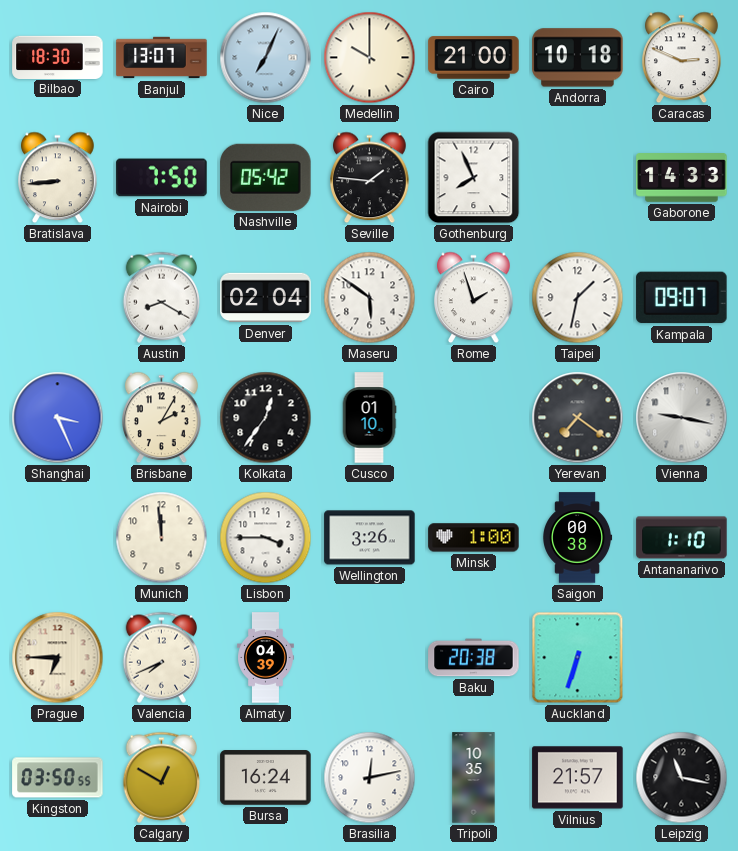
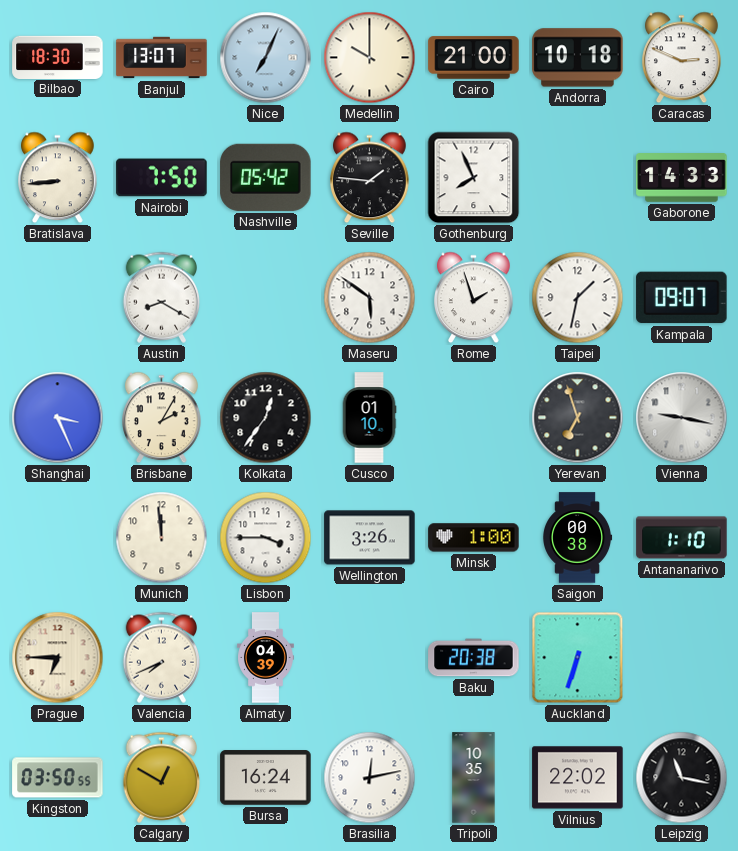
Denver: 02:04 -> none (266, 298)
Yerevan: 7:21 -> 6:57 (578, 418)
Vilnius: 21:57 -> 22:02 (578, 778)
